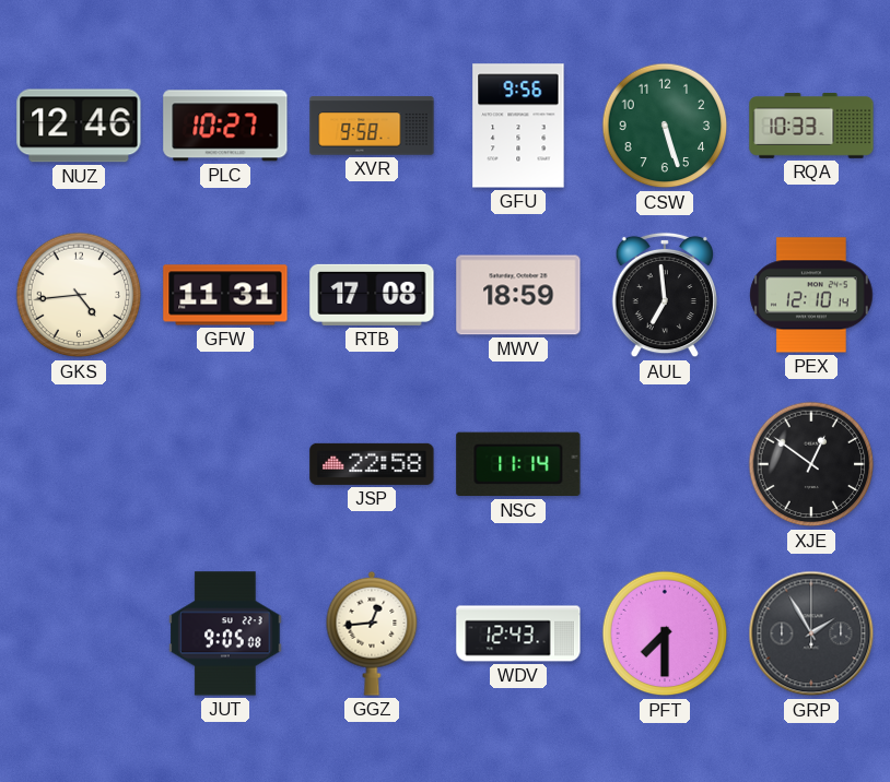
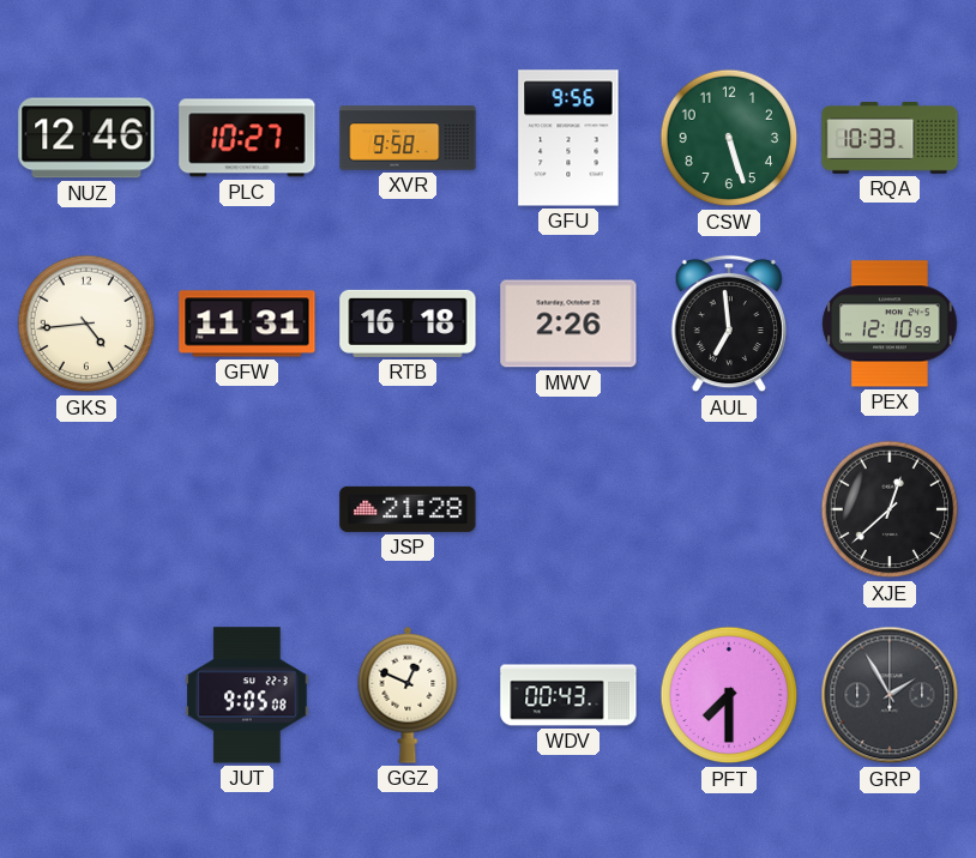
RTB: 17:08 -> 16:18 (408, 324)
MWV: 18:59 -> 2:26 (568, 324)
PEX: 12:10:14 -> 12:10:59 (890, 324)
JSP: 22:58 -> 21:28 (408, 509)
NSC: 11:14 -> none (518, 464)
XJE: 12:51 -> 12:38 (890, 509)
GGZ: 12:44 -> 12:49 (408, 695)
WDV: 12:43 -> 00:43 (568, 695)
